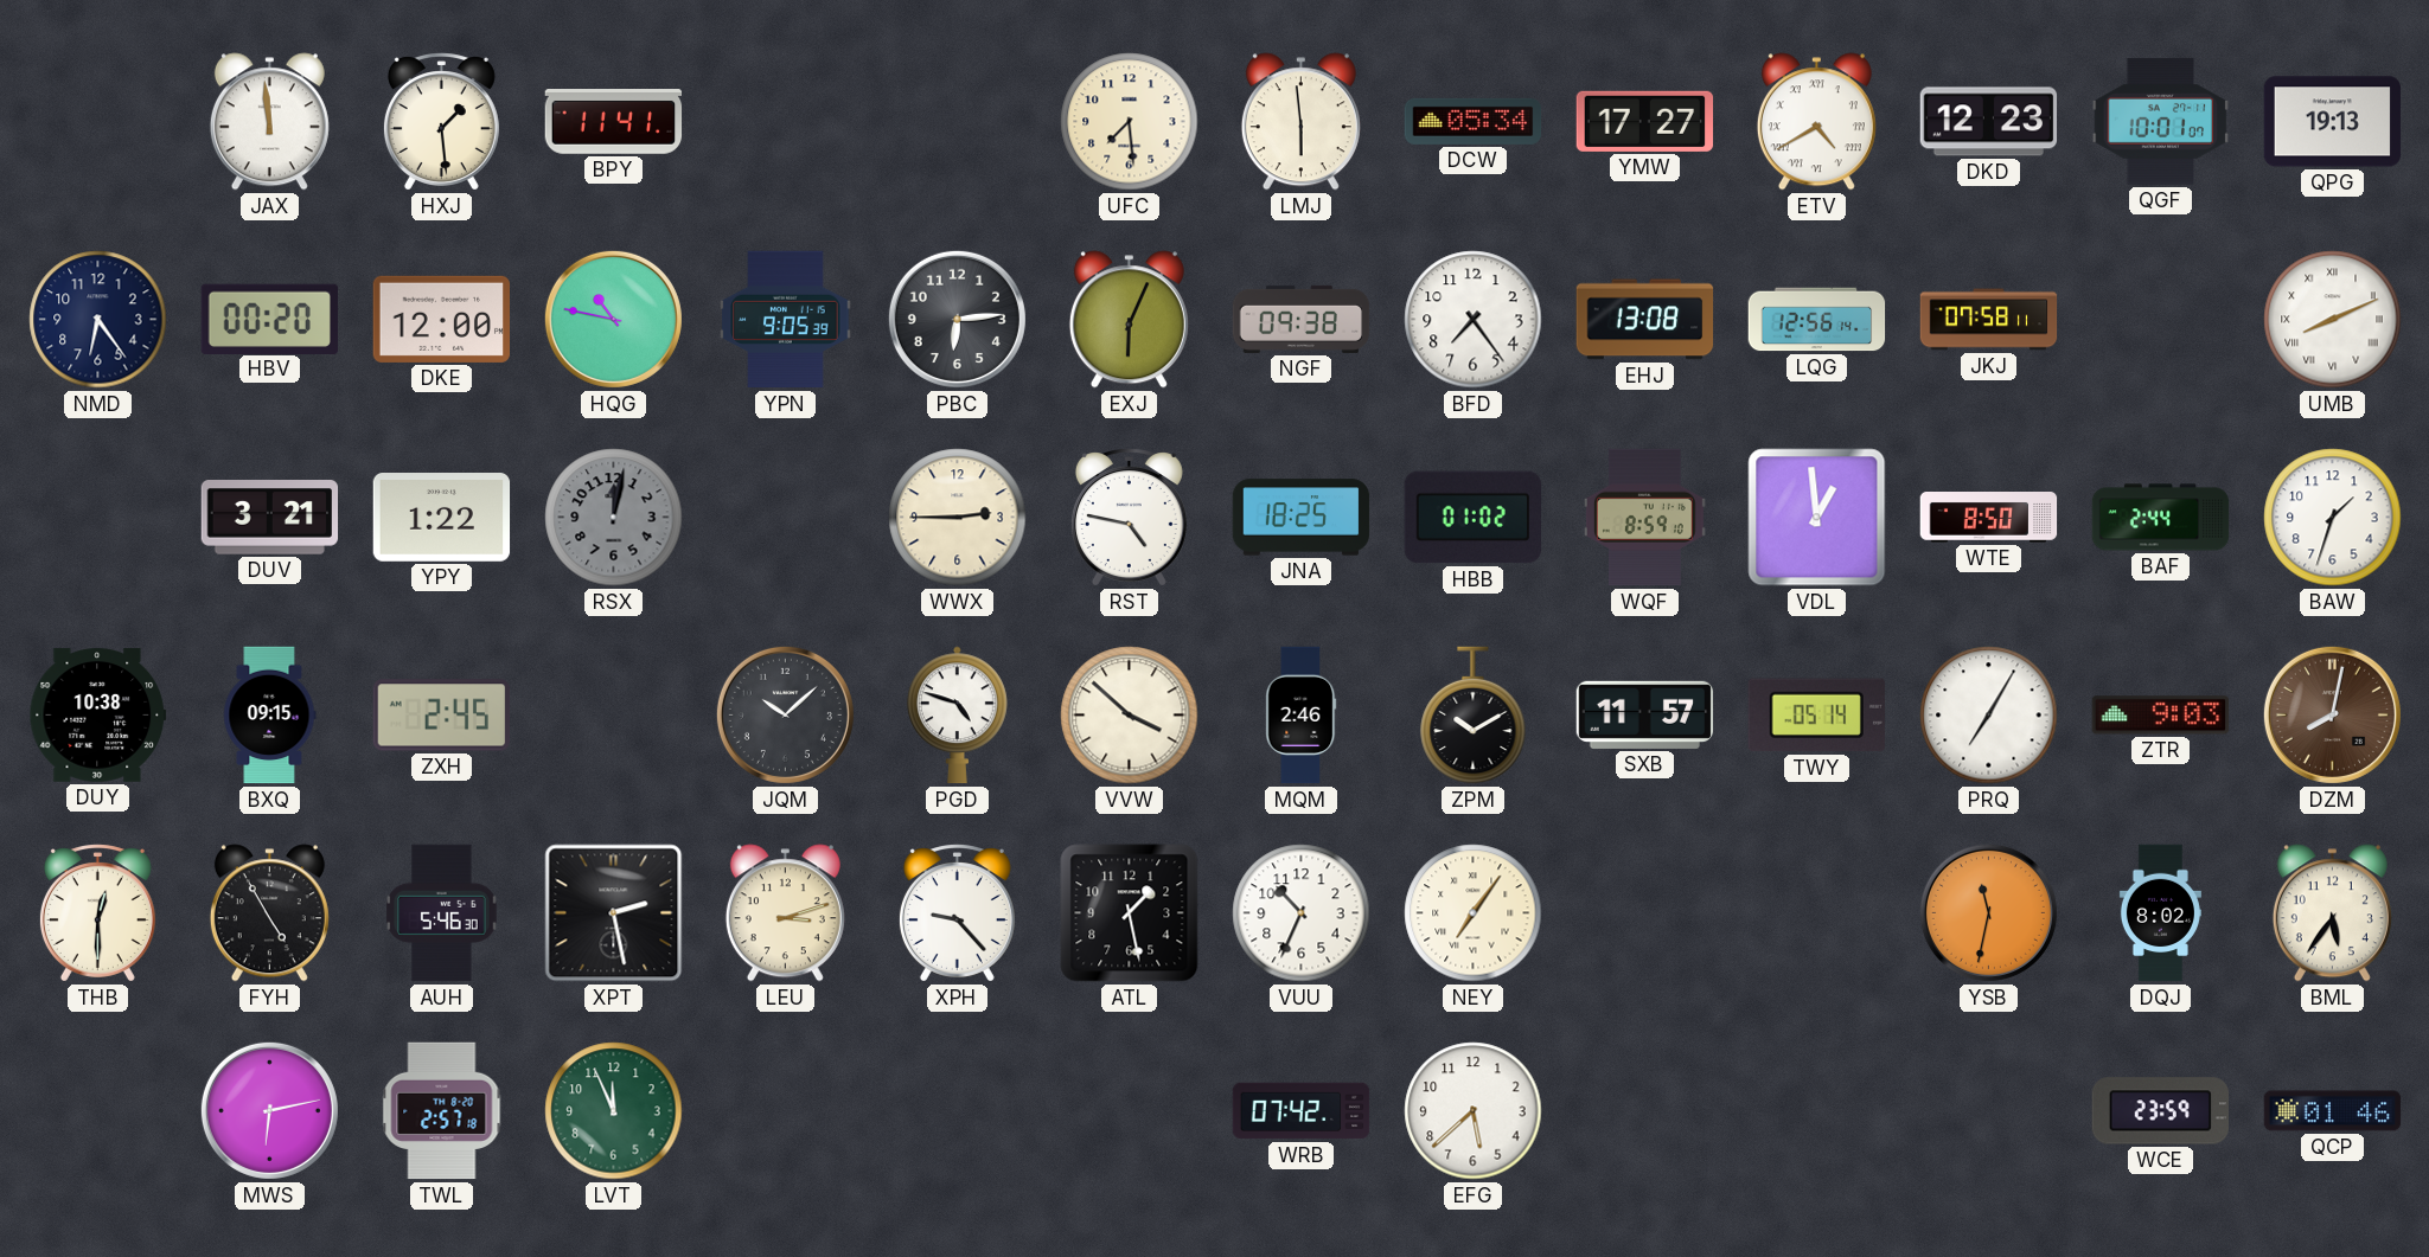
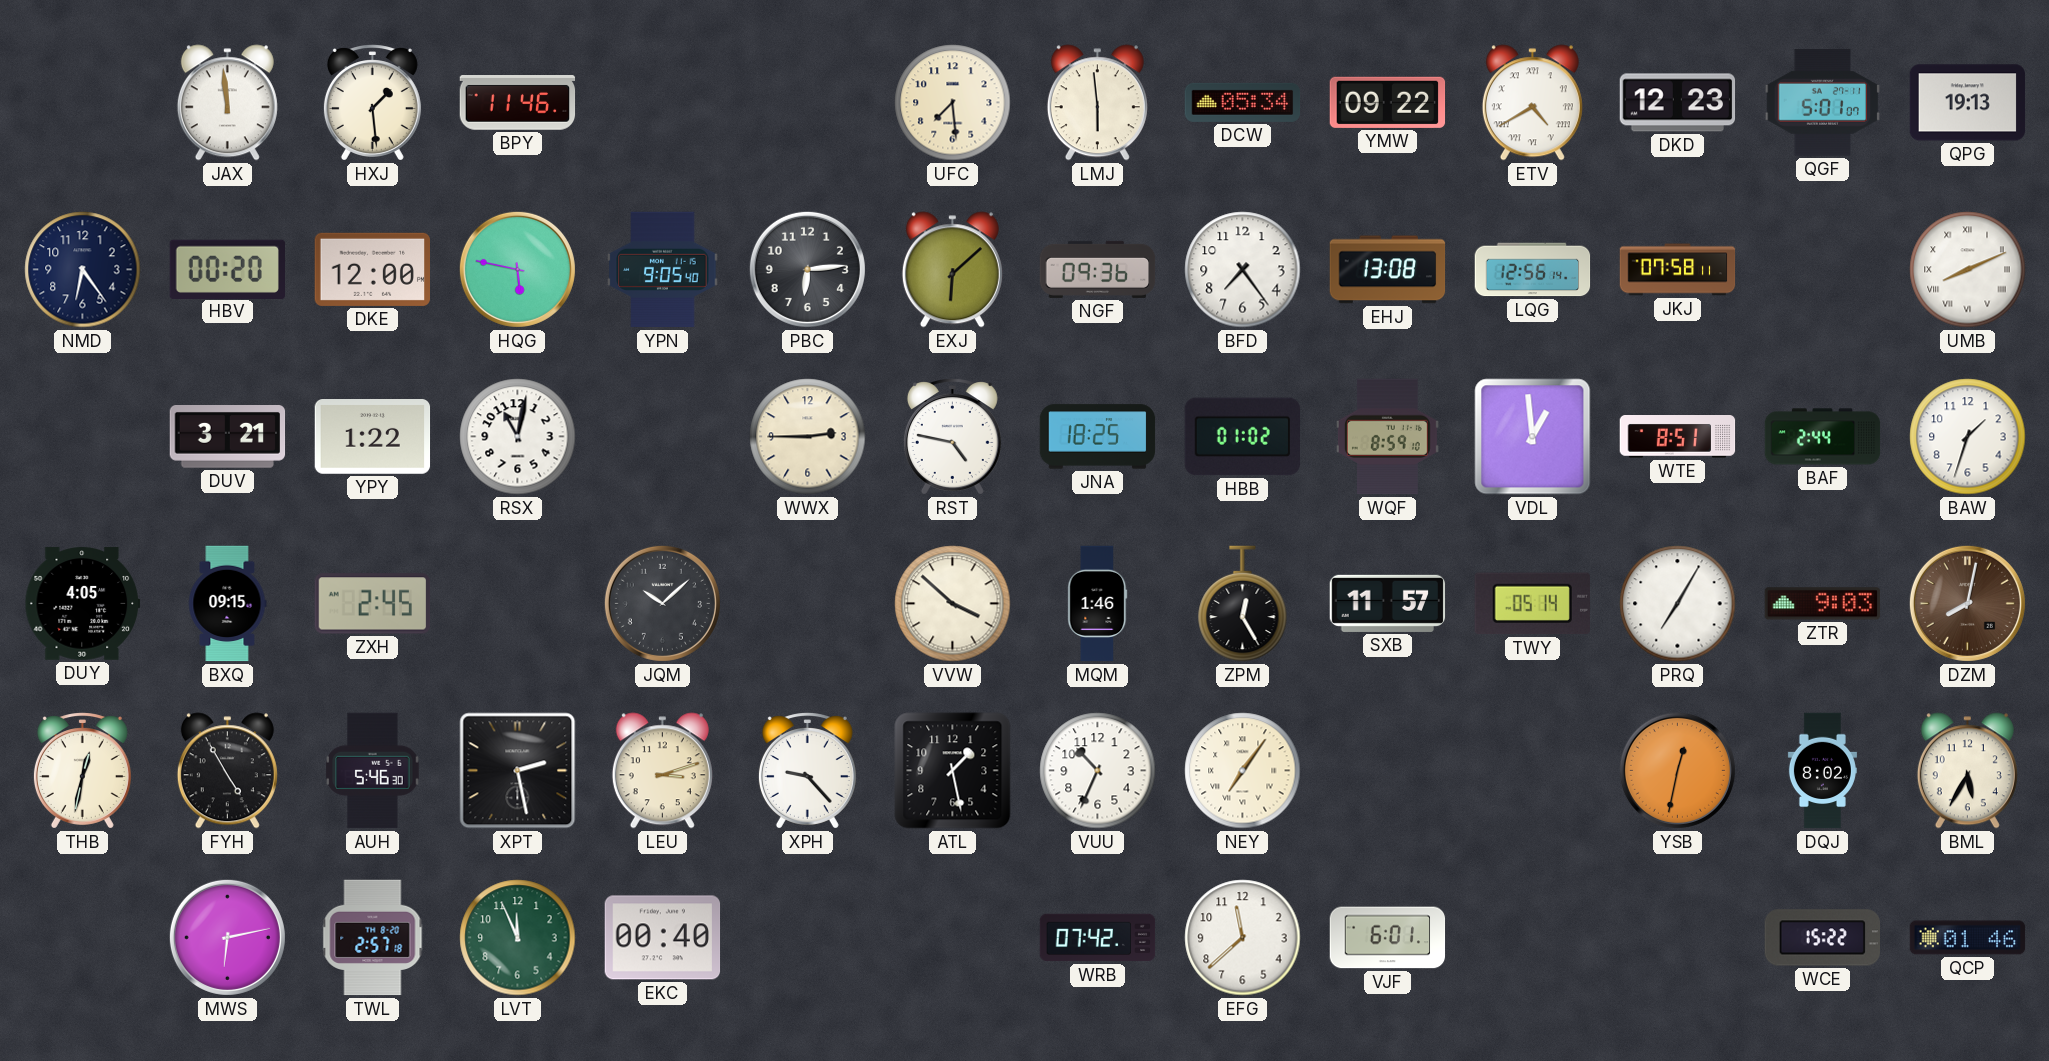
BPY: 11:41 -> 11:46 (518, 103)
YMW: 17:27 -> 09:22 (1388, 102)
QGF: 10:01 -> 5:01 (1823, 103)
HQG: 10:47 -> 5:47 (517, 269)
YPN: 9:05:39 -> 9:05:40 (663, 270)
EXJ: 6:04 -> 6:08 (952, 270)
NGF: 09:38 -> 09:36 (1098, 269)
RSX: 12:02 -> 11:02 (518, 437)
RSX dial: grey -> white (518, 437)
WTE: 8:50 -> 8:51 (1678, 437)
DUY: 10:38 -> 4:05 (83, 604)
PGD: 4:48 -> none (958, 716)
MQM: 2:46 -> 1:46 (1098, 604)
ZPM: 10:10 -> 12:25 (1243, 604)
THB: 12:30 -> 12:32 (82, 771)
YSB: 11:32 -> 12:32 (1677, 770)
BML: 5:36 -> 5:35 (1967, 771)
EKC: none -> 00:40 (663, 938)
EFG: 5:38 -> 11:38 (1243, 938)
VJF: none -> 6:01 (1388, 938)
WCE: 23:59 -> 15:22 (1823, 938)
